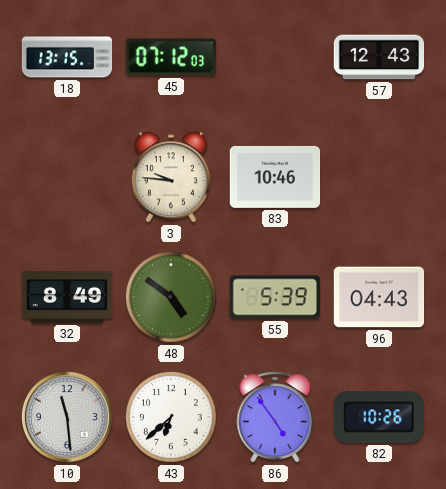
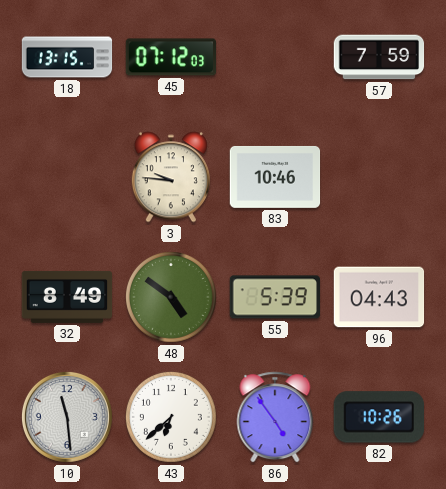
57: 12:43 -> 7:59 (379, 57)
